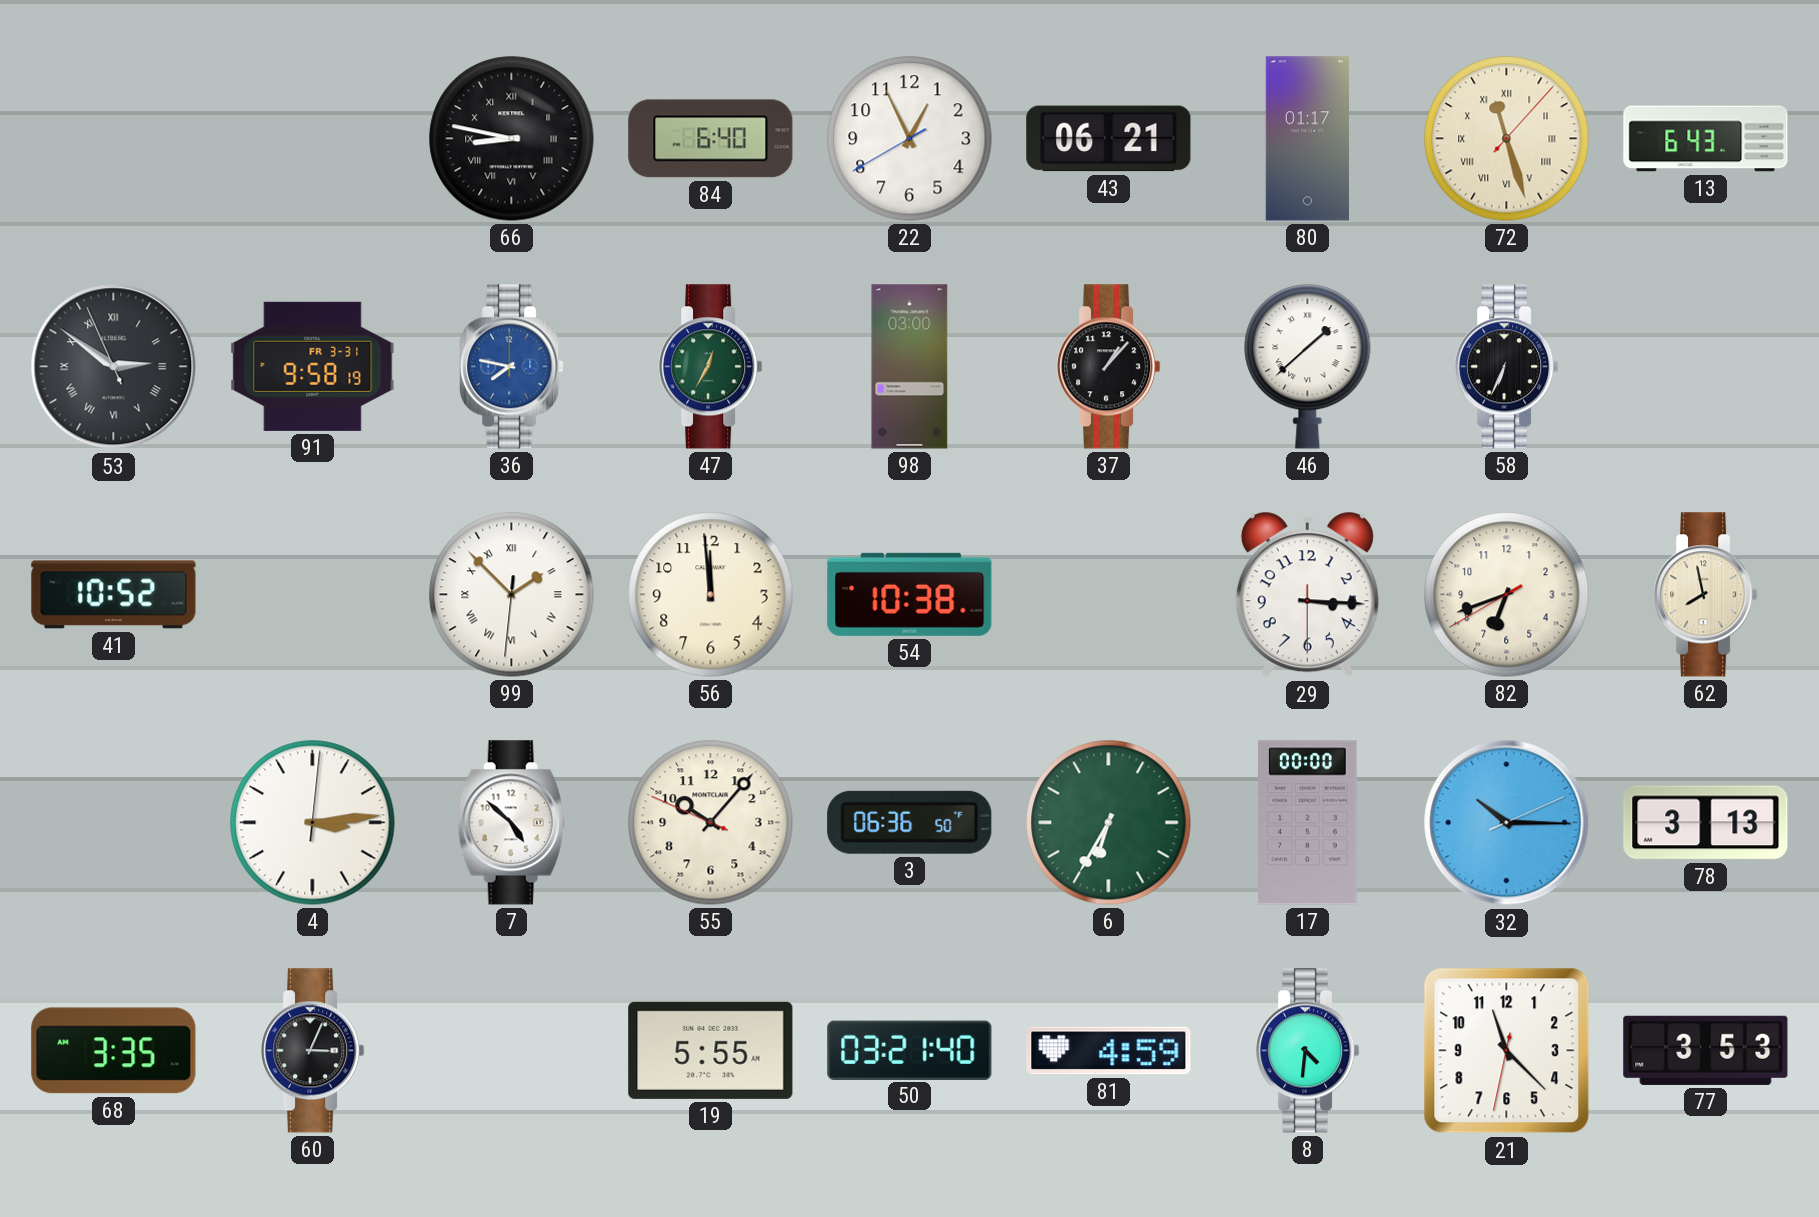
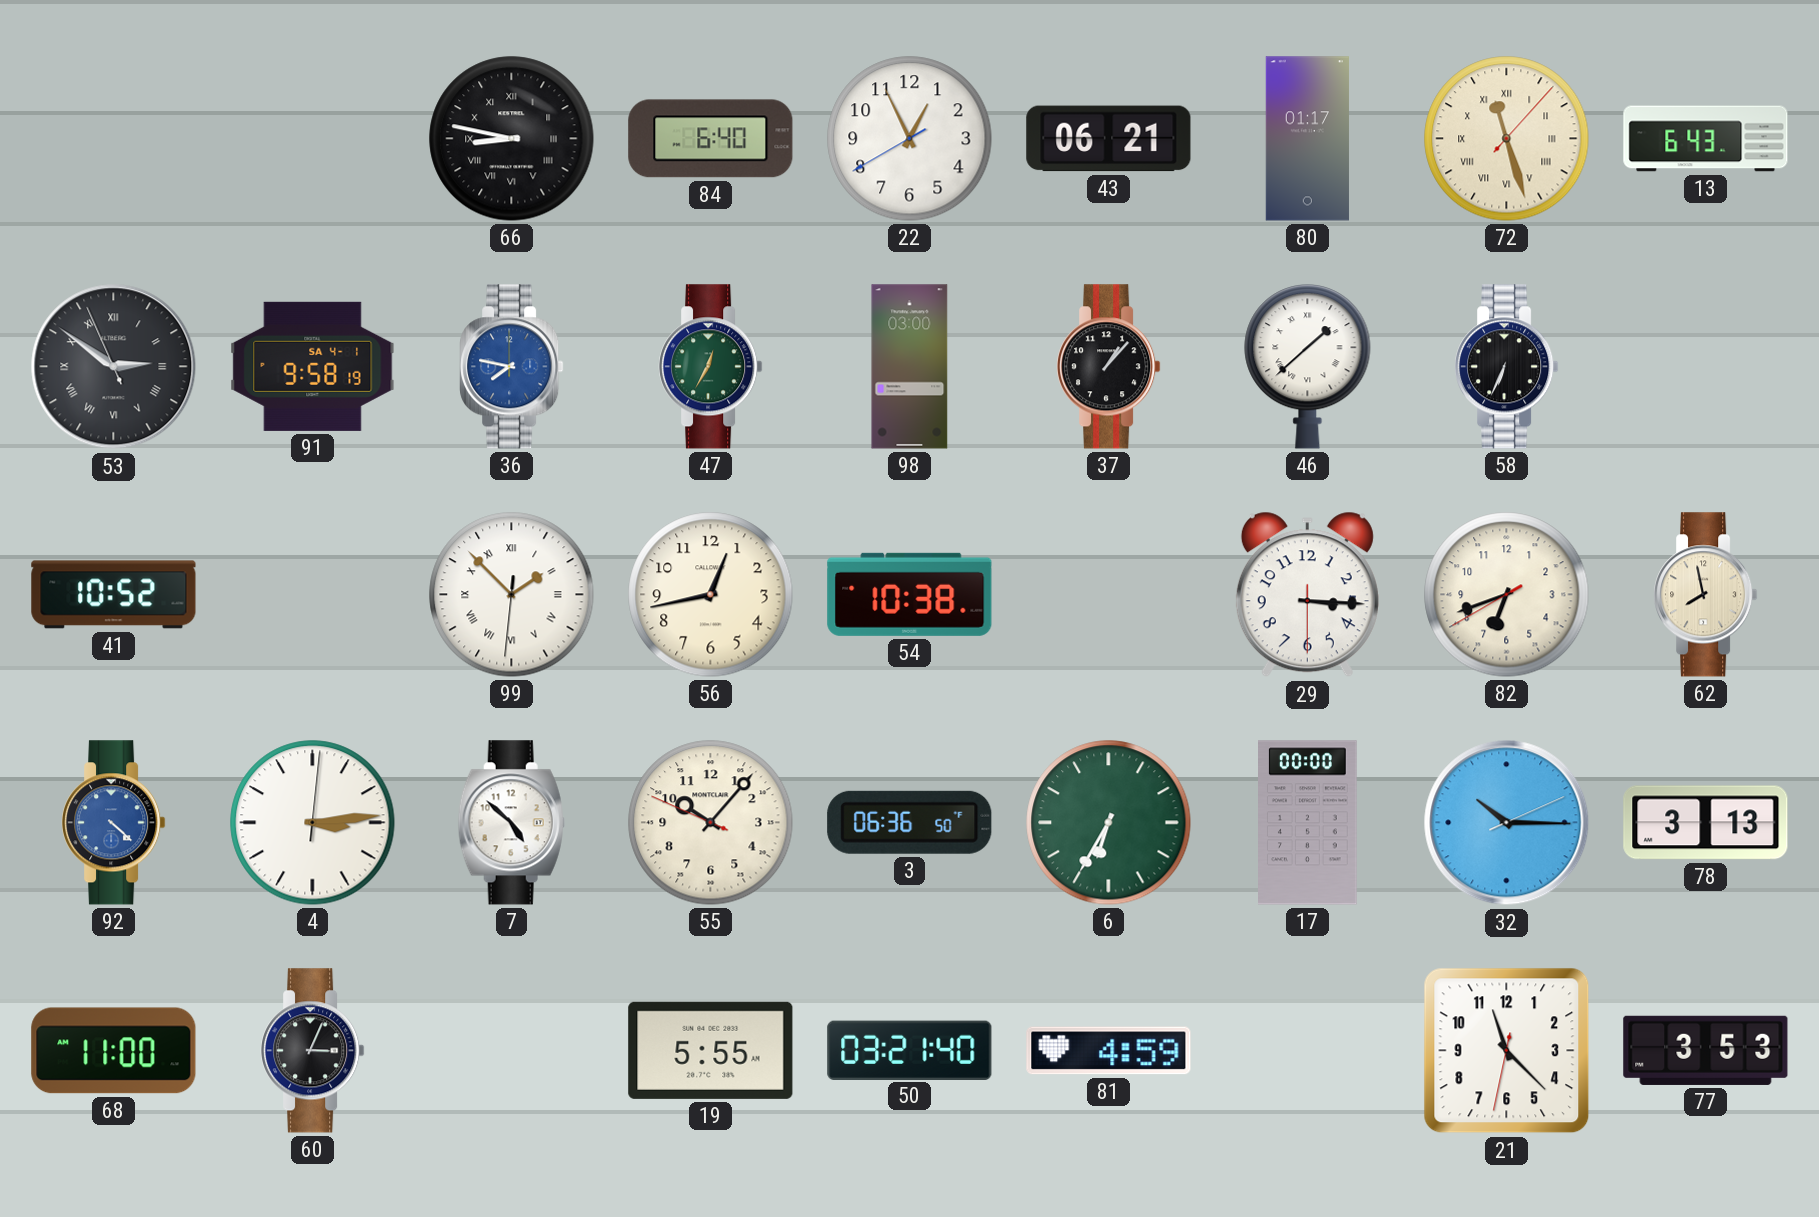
91 date: FR 3-31 -> SA 4-1 (313, 366)
56: 11:59 -> 12:43 (711, 595)
92: none -> 4:22 (114, 823)
68: 3:35 -> 11:00 (114, 1051)
8: 4:31 -> none (1308, 1051)
